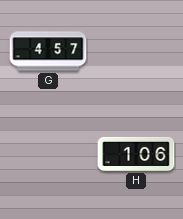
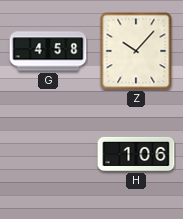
G: 4:57 -> 4:58 (48, 51)
Z: none -> 10:07 (136, 51)
